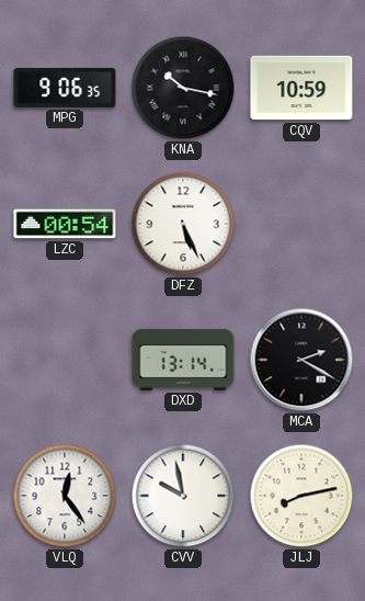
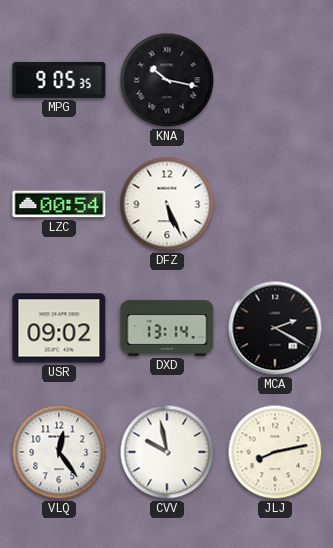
MPG: 9:06 -> 9:05 (59, 80)
CQV: 10:59 -> none (301, 88)
USR: none -> 09:02 (59, 328)
